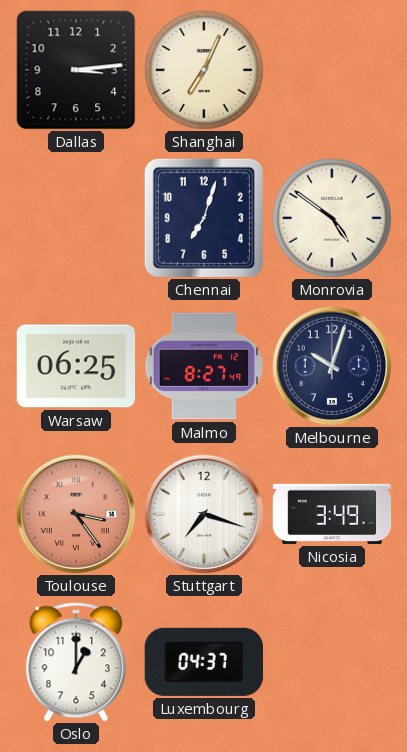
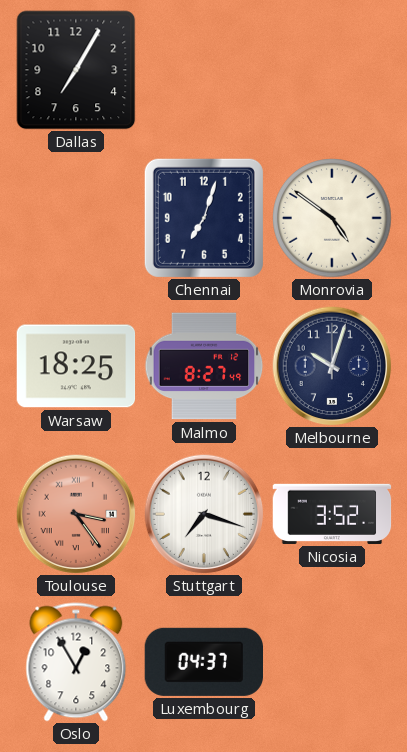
Dallas: 3:14 -> 7:05 (76, 70)
Shanghai: 7:04 -> none (204, 70)
Warsaw: 06:25 -> 18:25 (76, 366)
Nicosia: 3:49 -> 3:52 (332, 514)
Oslo: 1:00 -> 12:55 (76, 662)
